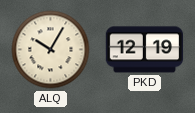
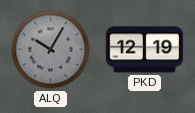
ALQ dial: cream -> grey (51, 50)
